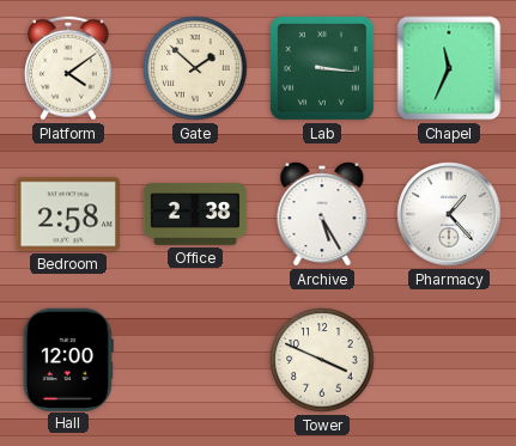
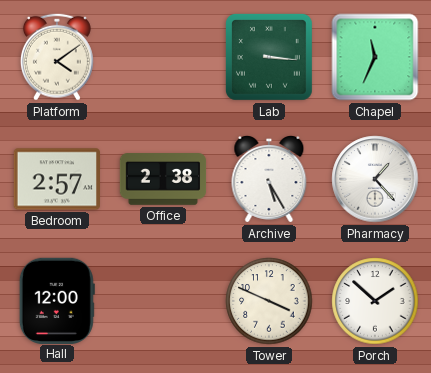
Gate: 1:52 -> none (195, 68)
Bedroom: 2:58 -> 2:57 (56, 179)
Porch: none -> 1:52 (375, 301)
